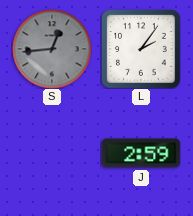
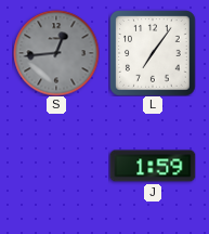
L: 2:06 -> 7:06 (153, 53)
J: 2:59 -> 1:59 (153, 166)
